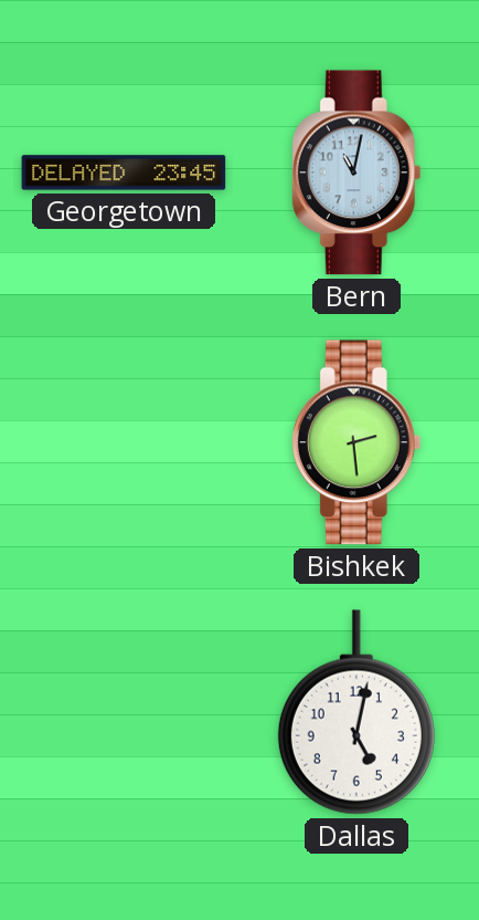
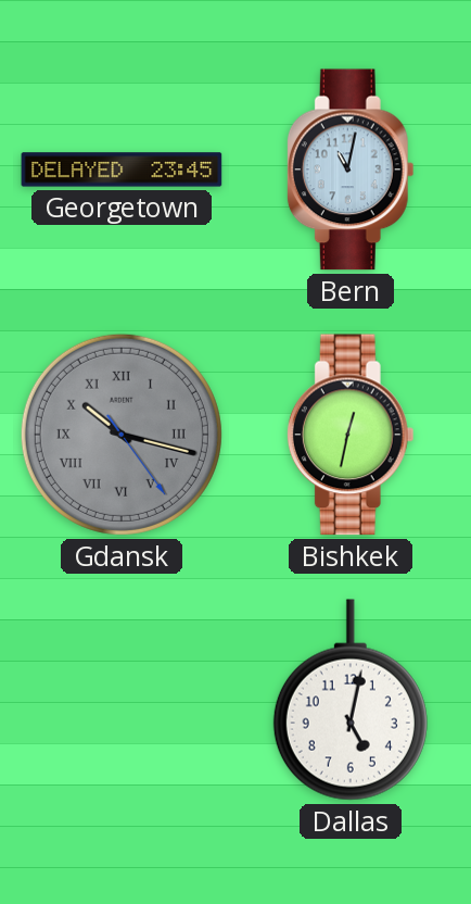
Gdansk: none -> 10:17 (122, 435)
Bishkek: 2:29 -> 12:32 (351, 435)
